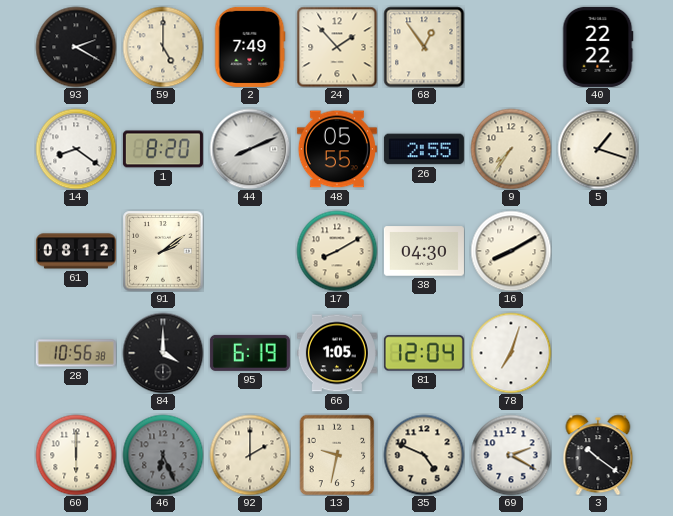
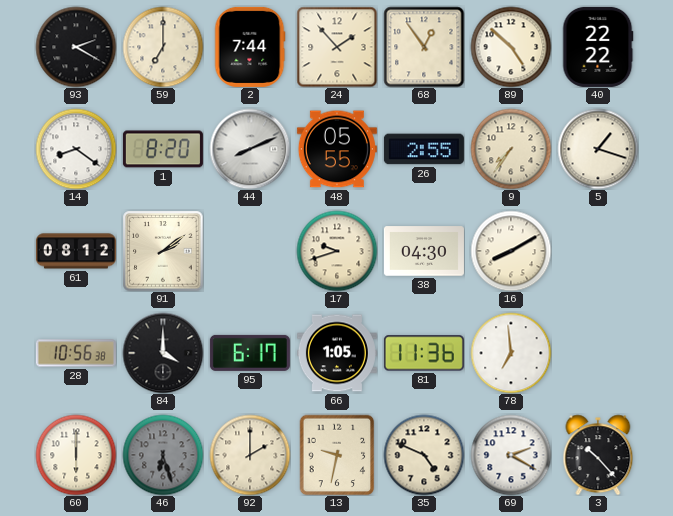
59: 5:00 -> 7:00 (163, 47)
2: 7:49 -> 7:44 (250, 47)
89: none -> 4:52 (511, 47)
17: 8:10 -> 9:42 (337, 251)
95: 6:19 -> 6:17 (250, 353)
81: 12:04 -> 11:36 (424, 353)
78: 7:03 -> 6:59 (511, 353)
46: 6:26 -> 6:27 (163, 455)
3: 10:21 -> 10:23 (598, 455)
